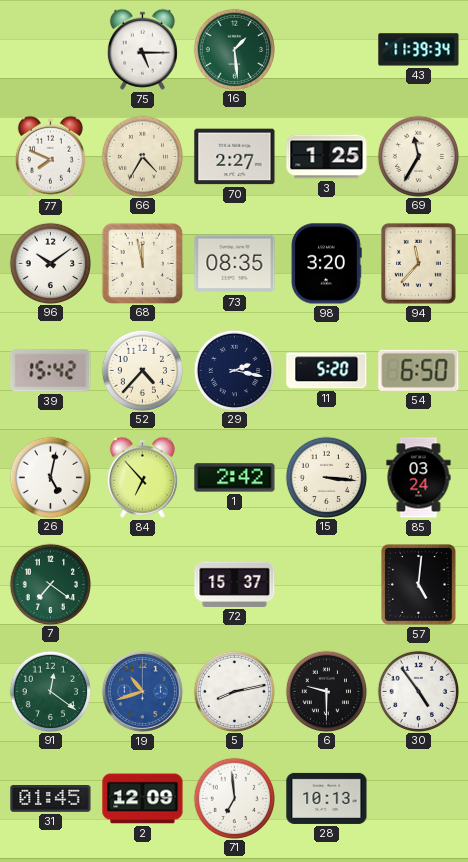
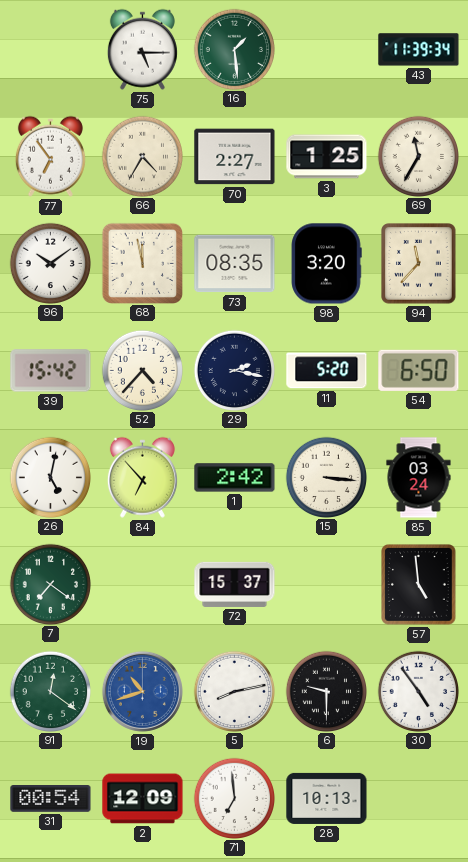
77: 7:49 -> 6:54 (50, 156)
57: 5:01 -> 4:59 (419, 585)
31: 01:45 -> 00:54 (51, 799)
